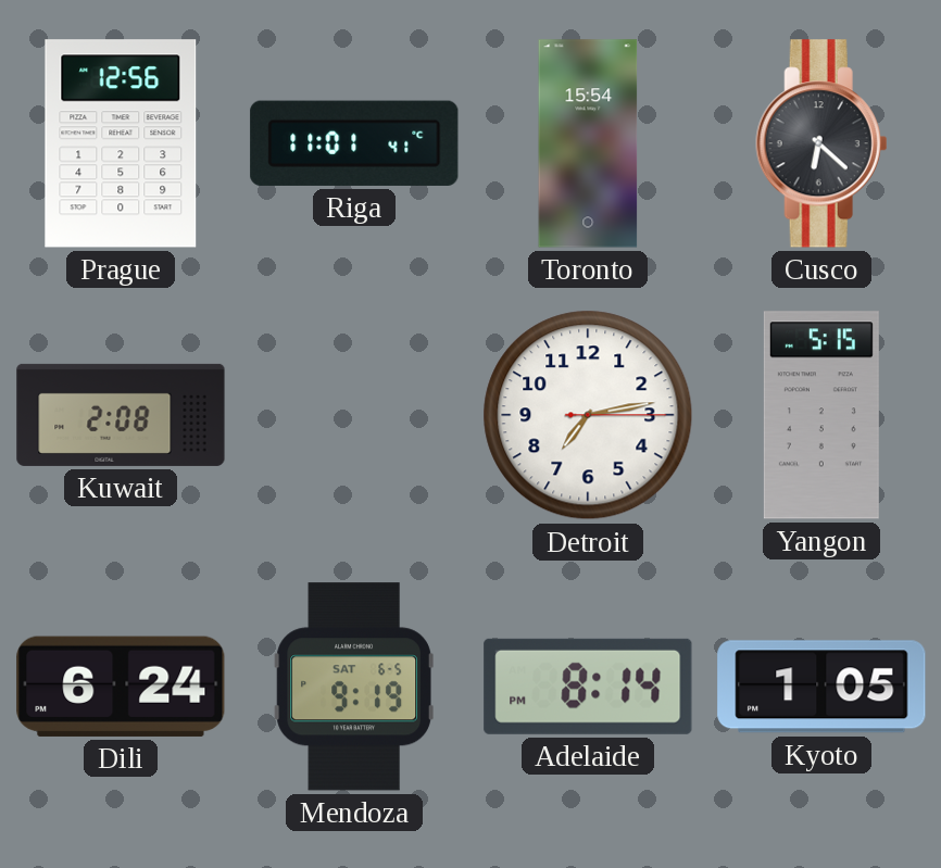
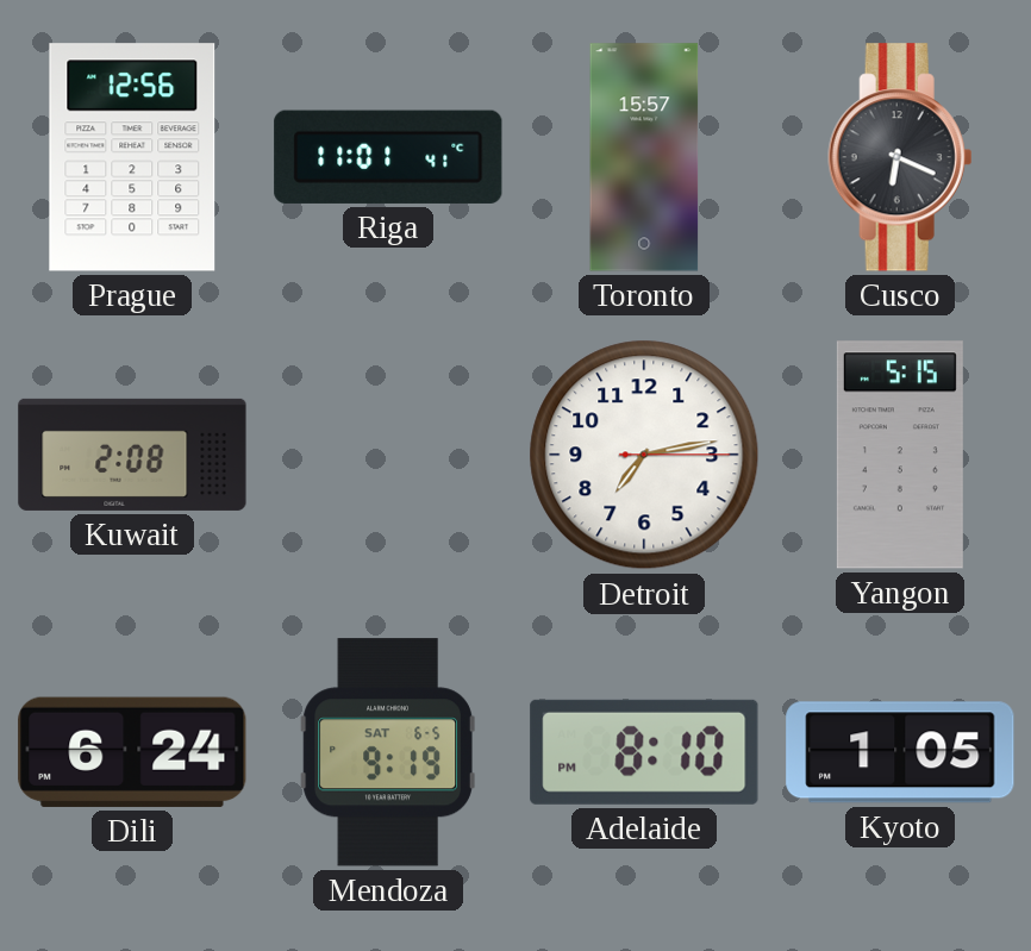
Toronto: 15:54 -> 15:57 (644, 157)
Cusco: 6:22 -> 6:19 (900, 157)
Adelaide: 8:14 -> 8:10 (644, 752)
